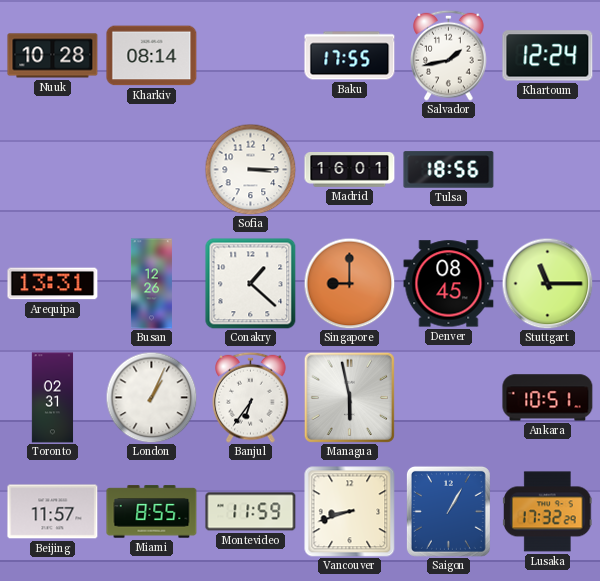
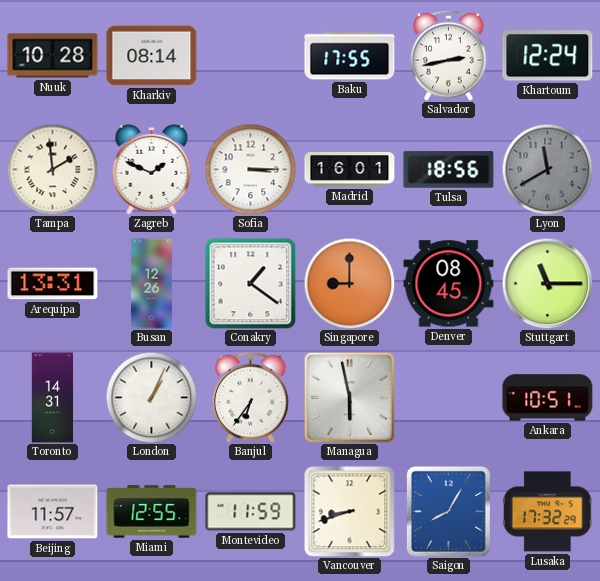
Salvador: 1:43 -> 2:43 (449, 55)
Tampa: none -> 1:59 (52, 169)
Zagreb: none -> 1:49 (152, 169)
Lyon: none -> 11:40 (547, 169)
Conakry: 1:22 -> 1:21 (251, 284)
Toronto: 02:31 -> 14:31 (53, 398)
Miami: 8:55 -> 12:55 (152, 512)
Saigon: 1:05 -> 8:05 (448, 511)
